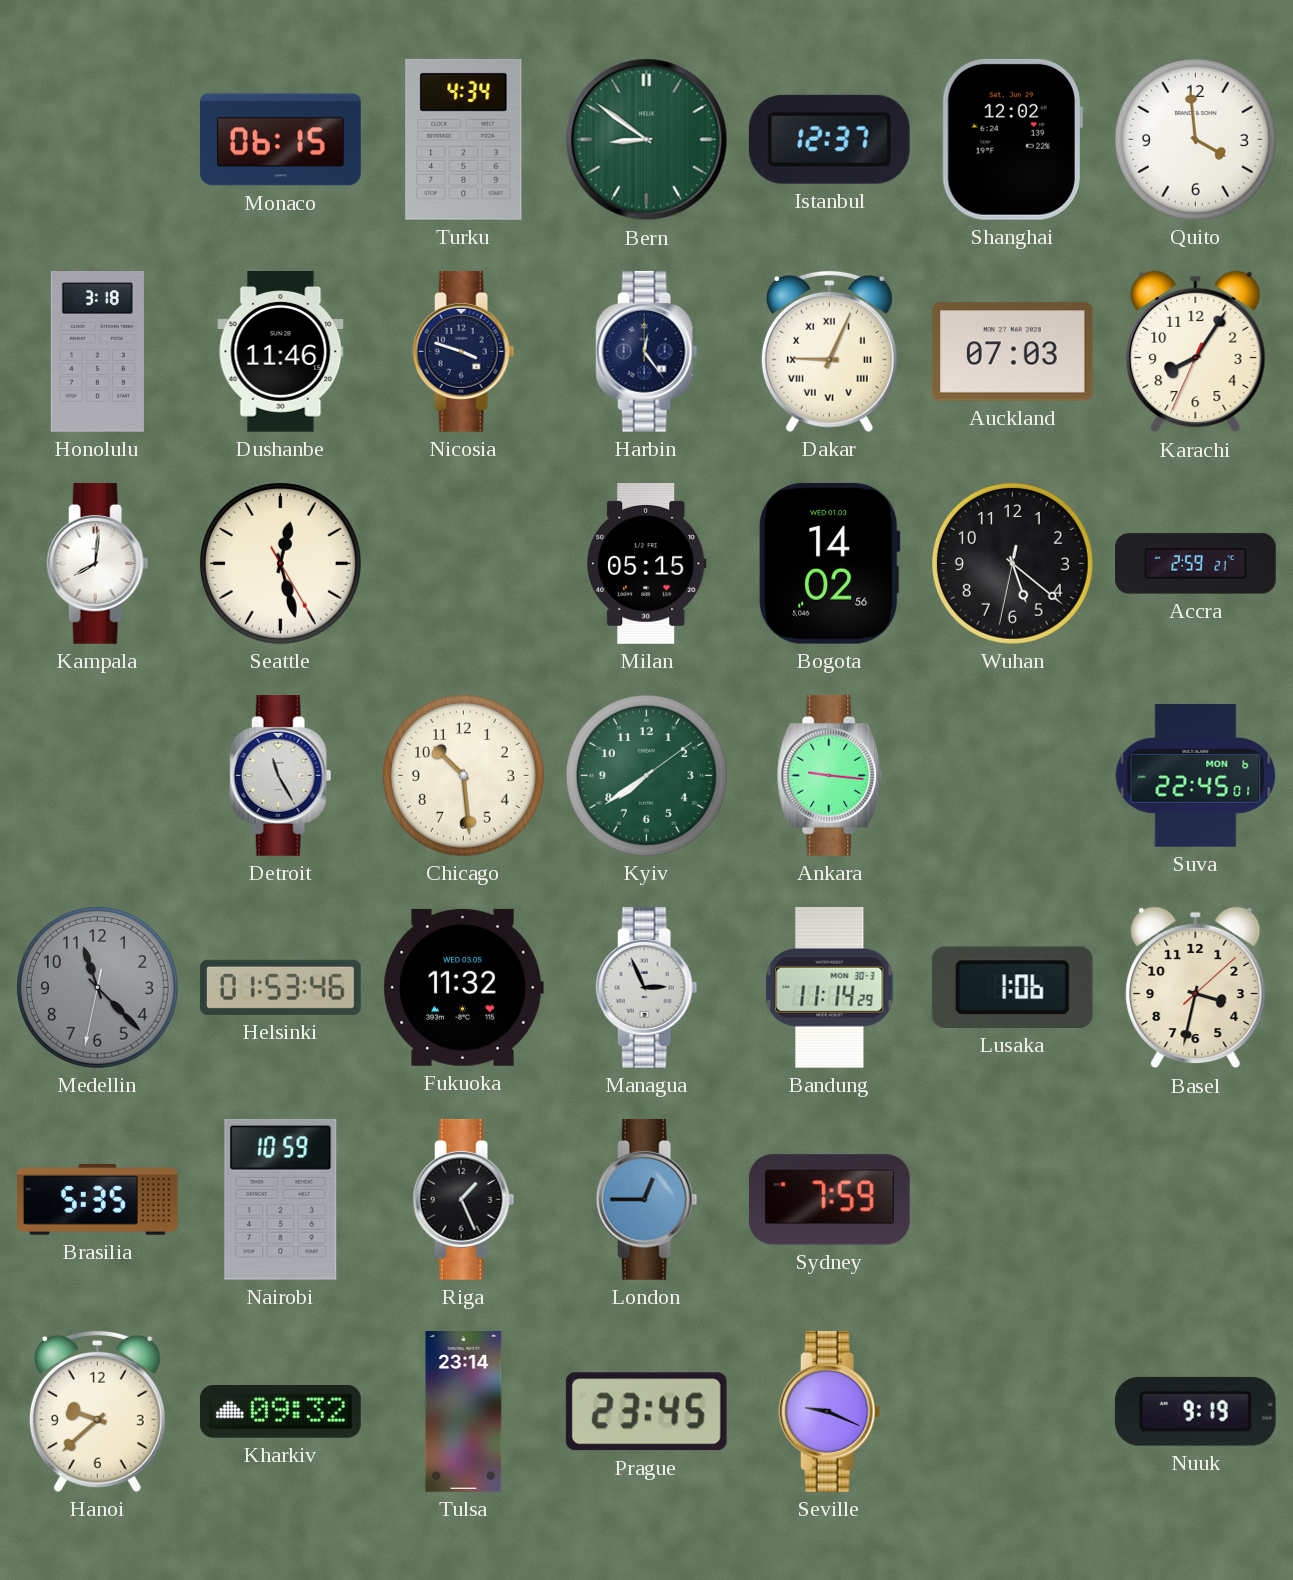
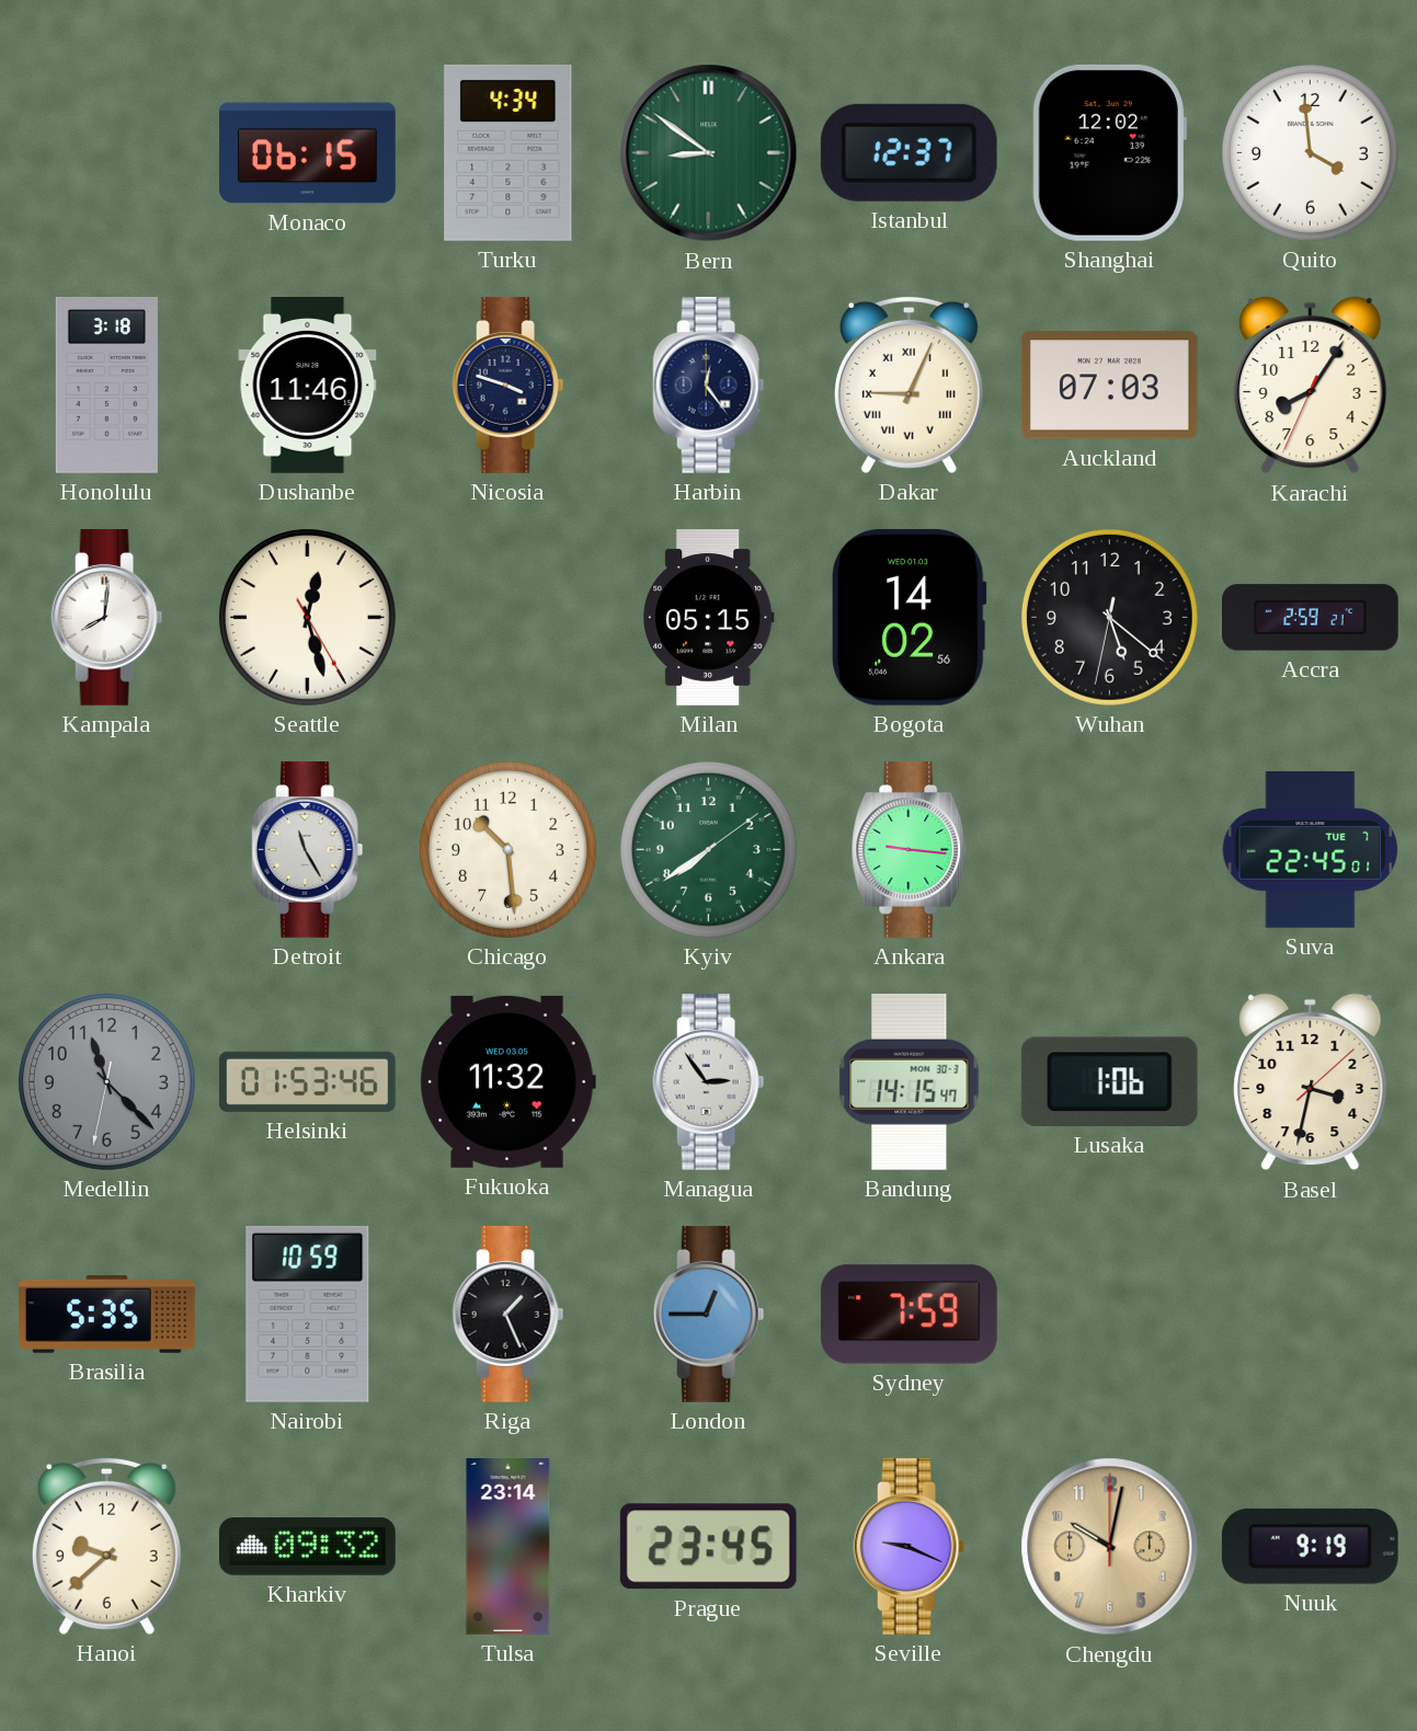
Suva date: MON 6 -> TUE 7 (1311, 850)
Managua: 2:56 -> 2:54 (709, 1081)
Bandung: 11:14 -> 14:15 (910, 1081)
Chengdu: none -> 10:02 (1110, 1547)
